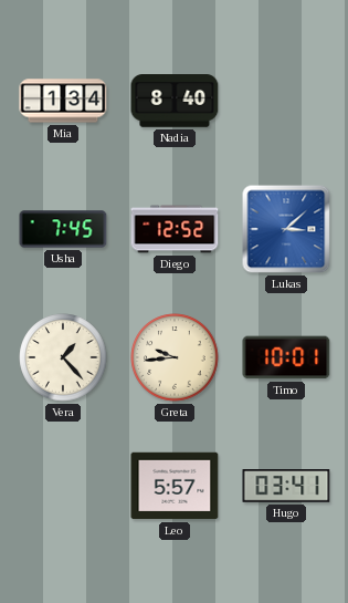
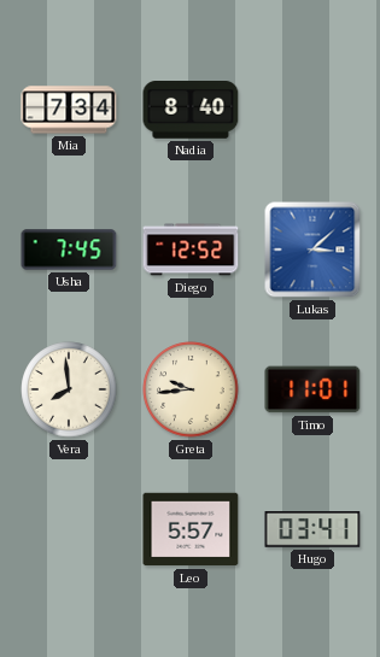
Mia: 1:34 -> 7:34 (69, 110)
Vera: 1:23 -> 7:59 (69, 389)
Timo: 10:01 -> 11:01 (312, 389)
